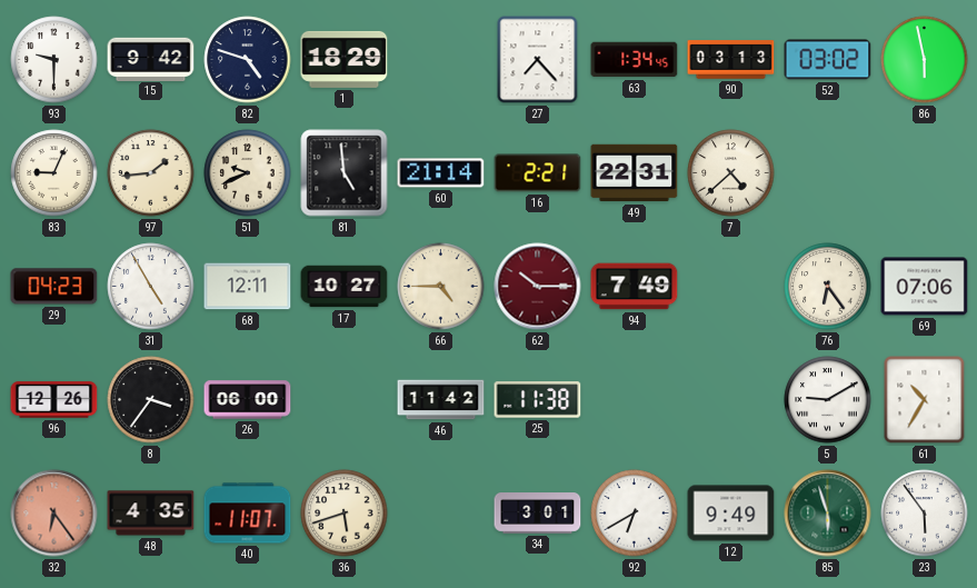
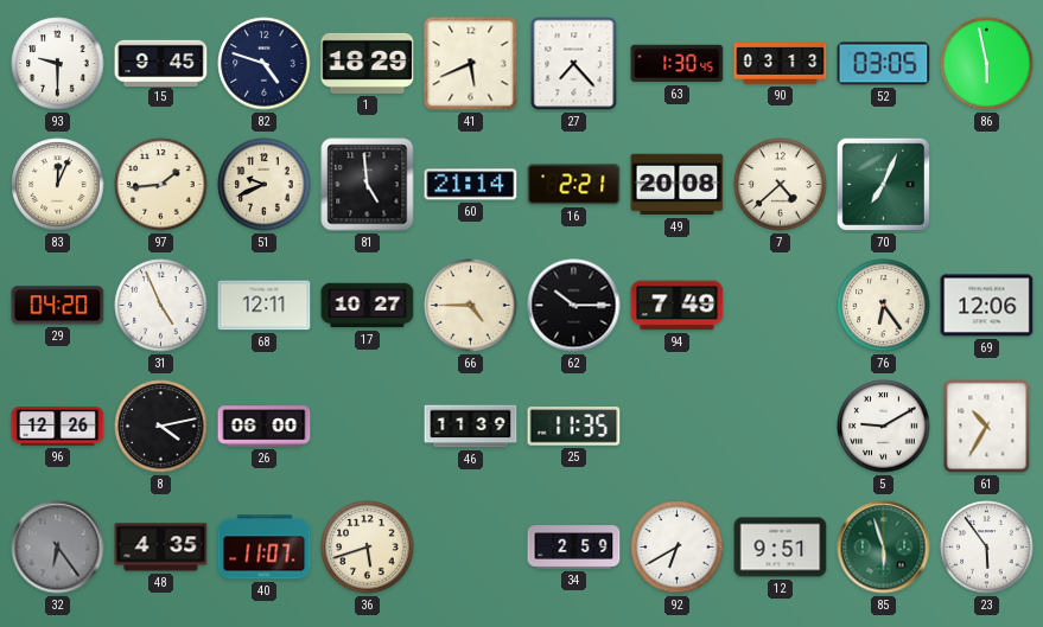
15: 9:42 -> 9:45 (161, 63)
41: none -> 5:41 (471, 64)
63: 1:34 -> 1:30 (678, 64)
52: 03:02 -> 03:05 (884, 64)
83: 9:04 -> 12:04 (58, 185)
49: 22:31 -> 20:08 (678, 185)
70: none -> 7:04 (883, 184)
29: 04:23 -> 04:20 (58, 306)
31: 4:55 -> 4:56 (161, 306)
62 dial: burgundy -> black (574, 306)
69: 07:06 -> 12:06 (987, 306)
8: 3:36 -> 4:13 (161, 427)
46: 11:42 -> 11:39 (471, 427)
25: 11:38 -> 11:35 (574, 427)
32 dial: salmon -> grey (58, 548)
34: 3:01 -> 2:59 (574, 548)
12: 9:49 -> 9:51 (781, 548)
